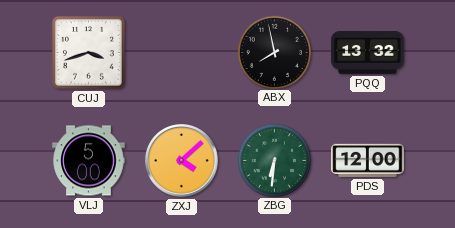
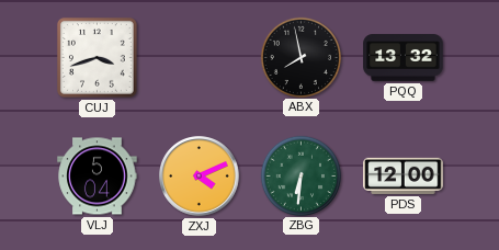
VLJ: 5:00 -> 5:04 (98, 177)
ZXJ: 4:08 -> 4:11 (200, 177)
